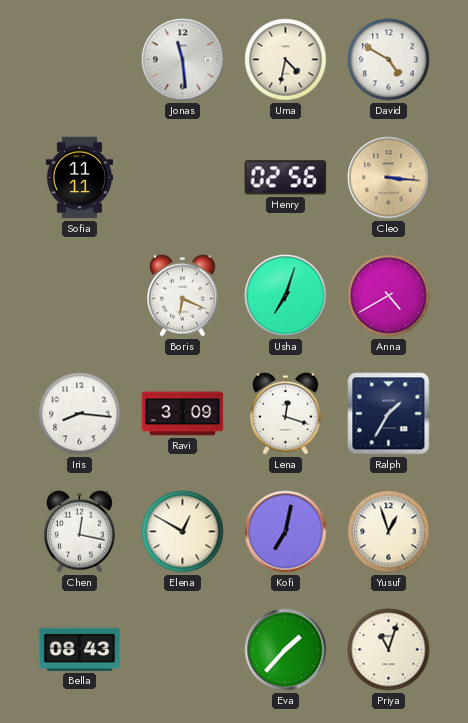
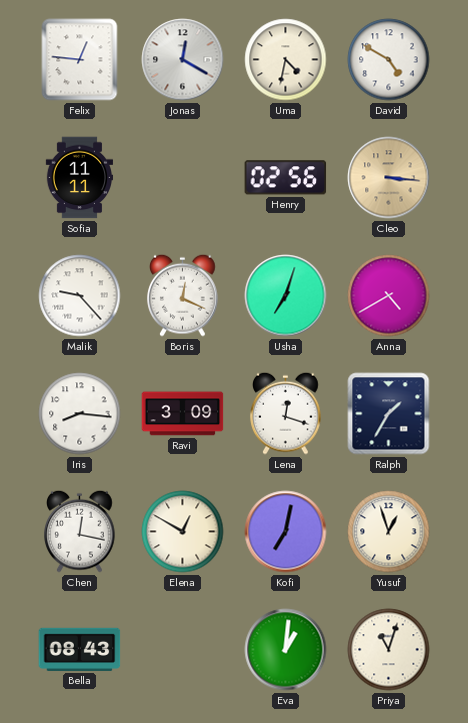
Felix: none -> 12:46 (80, 60)
Jonas: 11:29 -> 12:20 (183, 60)
Malik: none -> 9:23 (80, 296)
Boris: 6:19 -> 12:19 (183, 295)
Eva: 1:37 -> 1:01 (286, 650)
